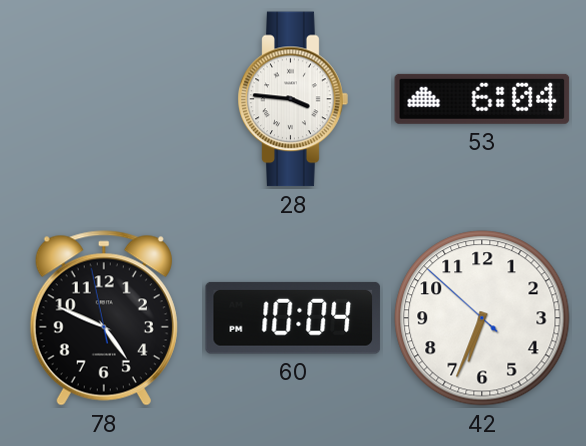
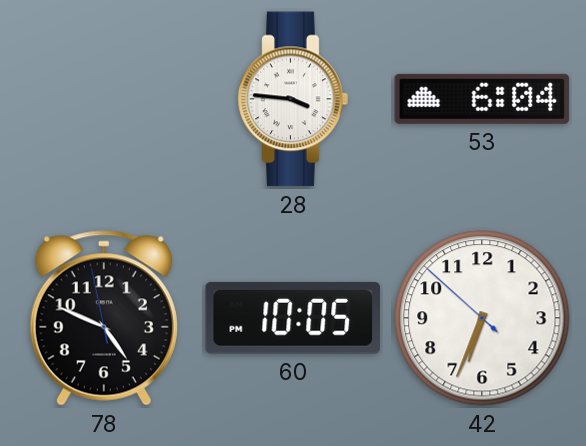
60: 10:04 -> 10:05 (292, 318)
